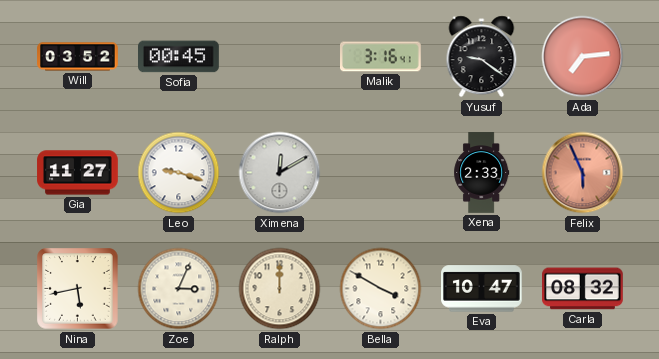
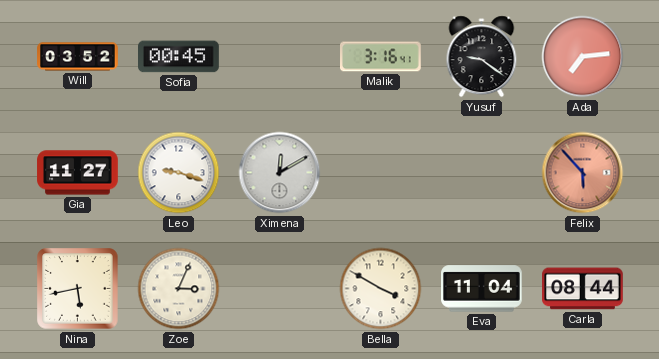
Xena: 2:33 -> none (482, 173)
Felix: 5:56 -> 5:53 (583, 173)
Ralph: 12:00 -> none (280, 289)
Eva: 10:47 -> 11:04 (482, 289)
Carla: 08:32 -> 08:44 (583, 289)
